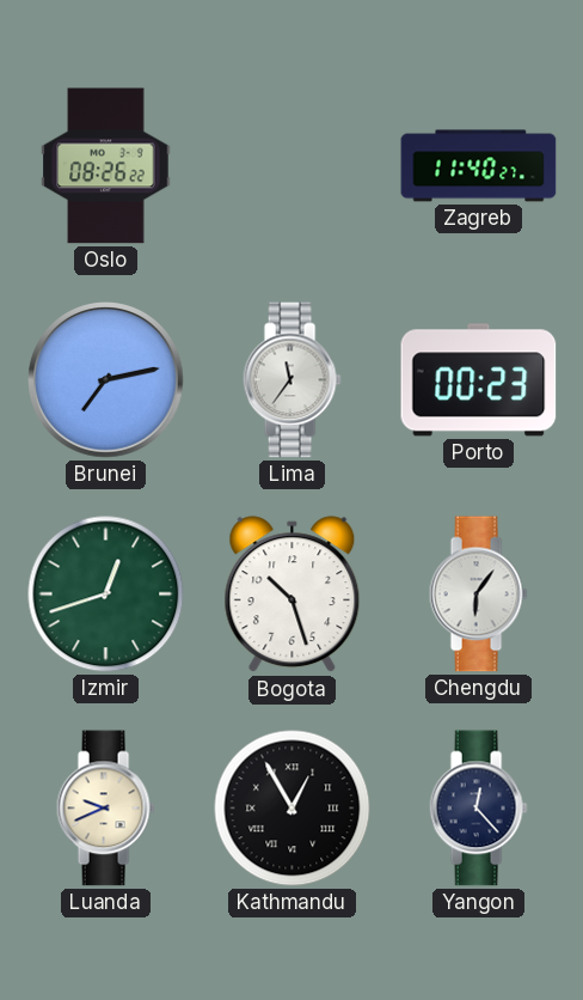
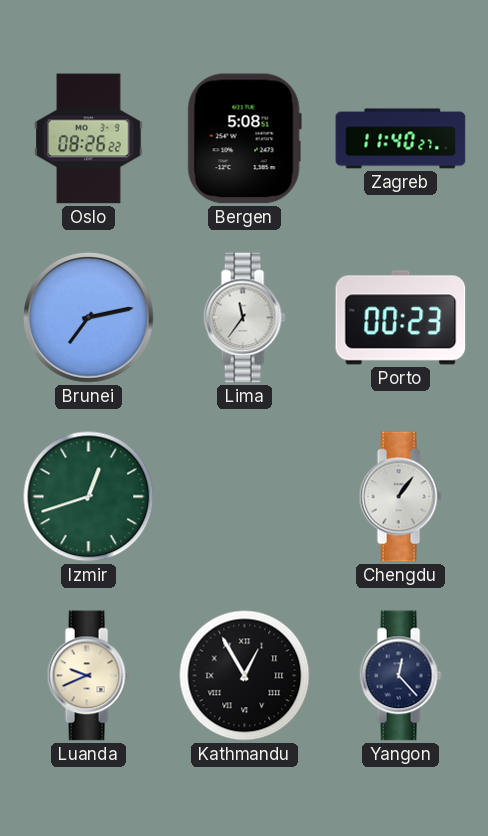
Bergen: none -> 5:08 (244, 139)
Bogota: 10:27 -> none (293, 594)
Chengdu: 6:06 -> 1:06 (400, 497)
